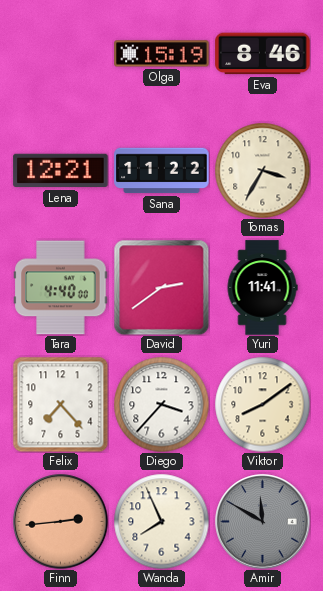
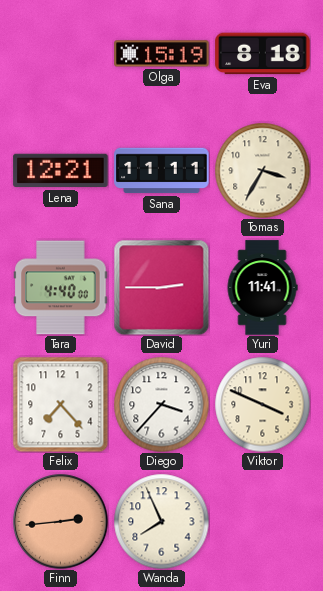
Eva: 8:46 -> 8:18 (263, 54)
Sana: 11:22 -> 11:11 (162, 171)
David: 2:39 -> 2:45 (161, 287)
Viktor: 8:09 -> 3:49 (262, 404)
Amir: 11:50 -> none (263, 522)
